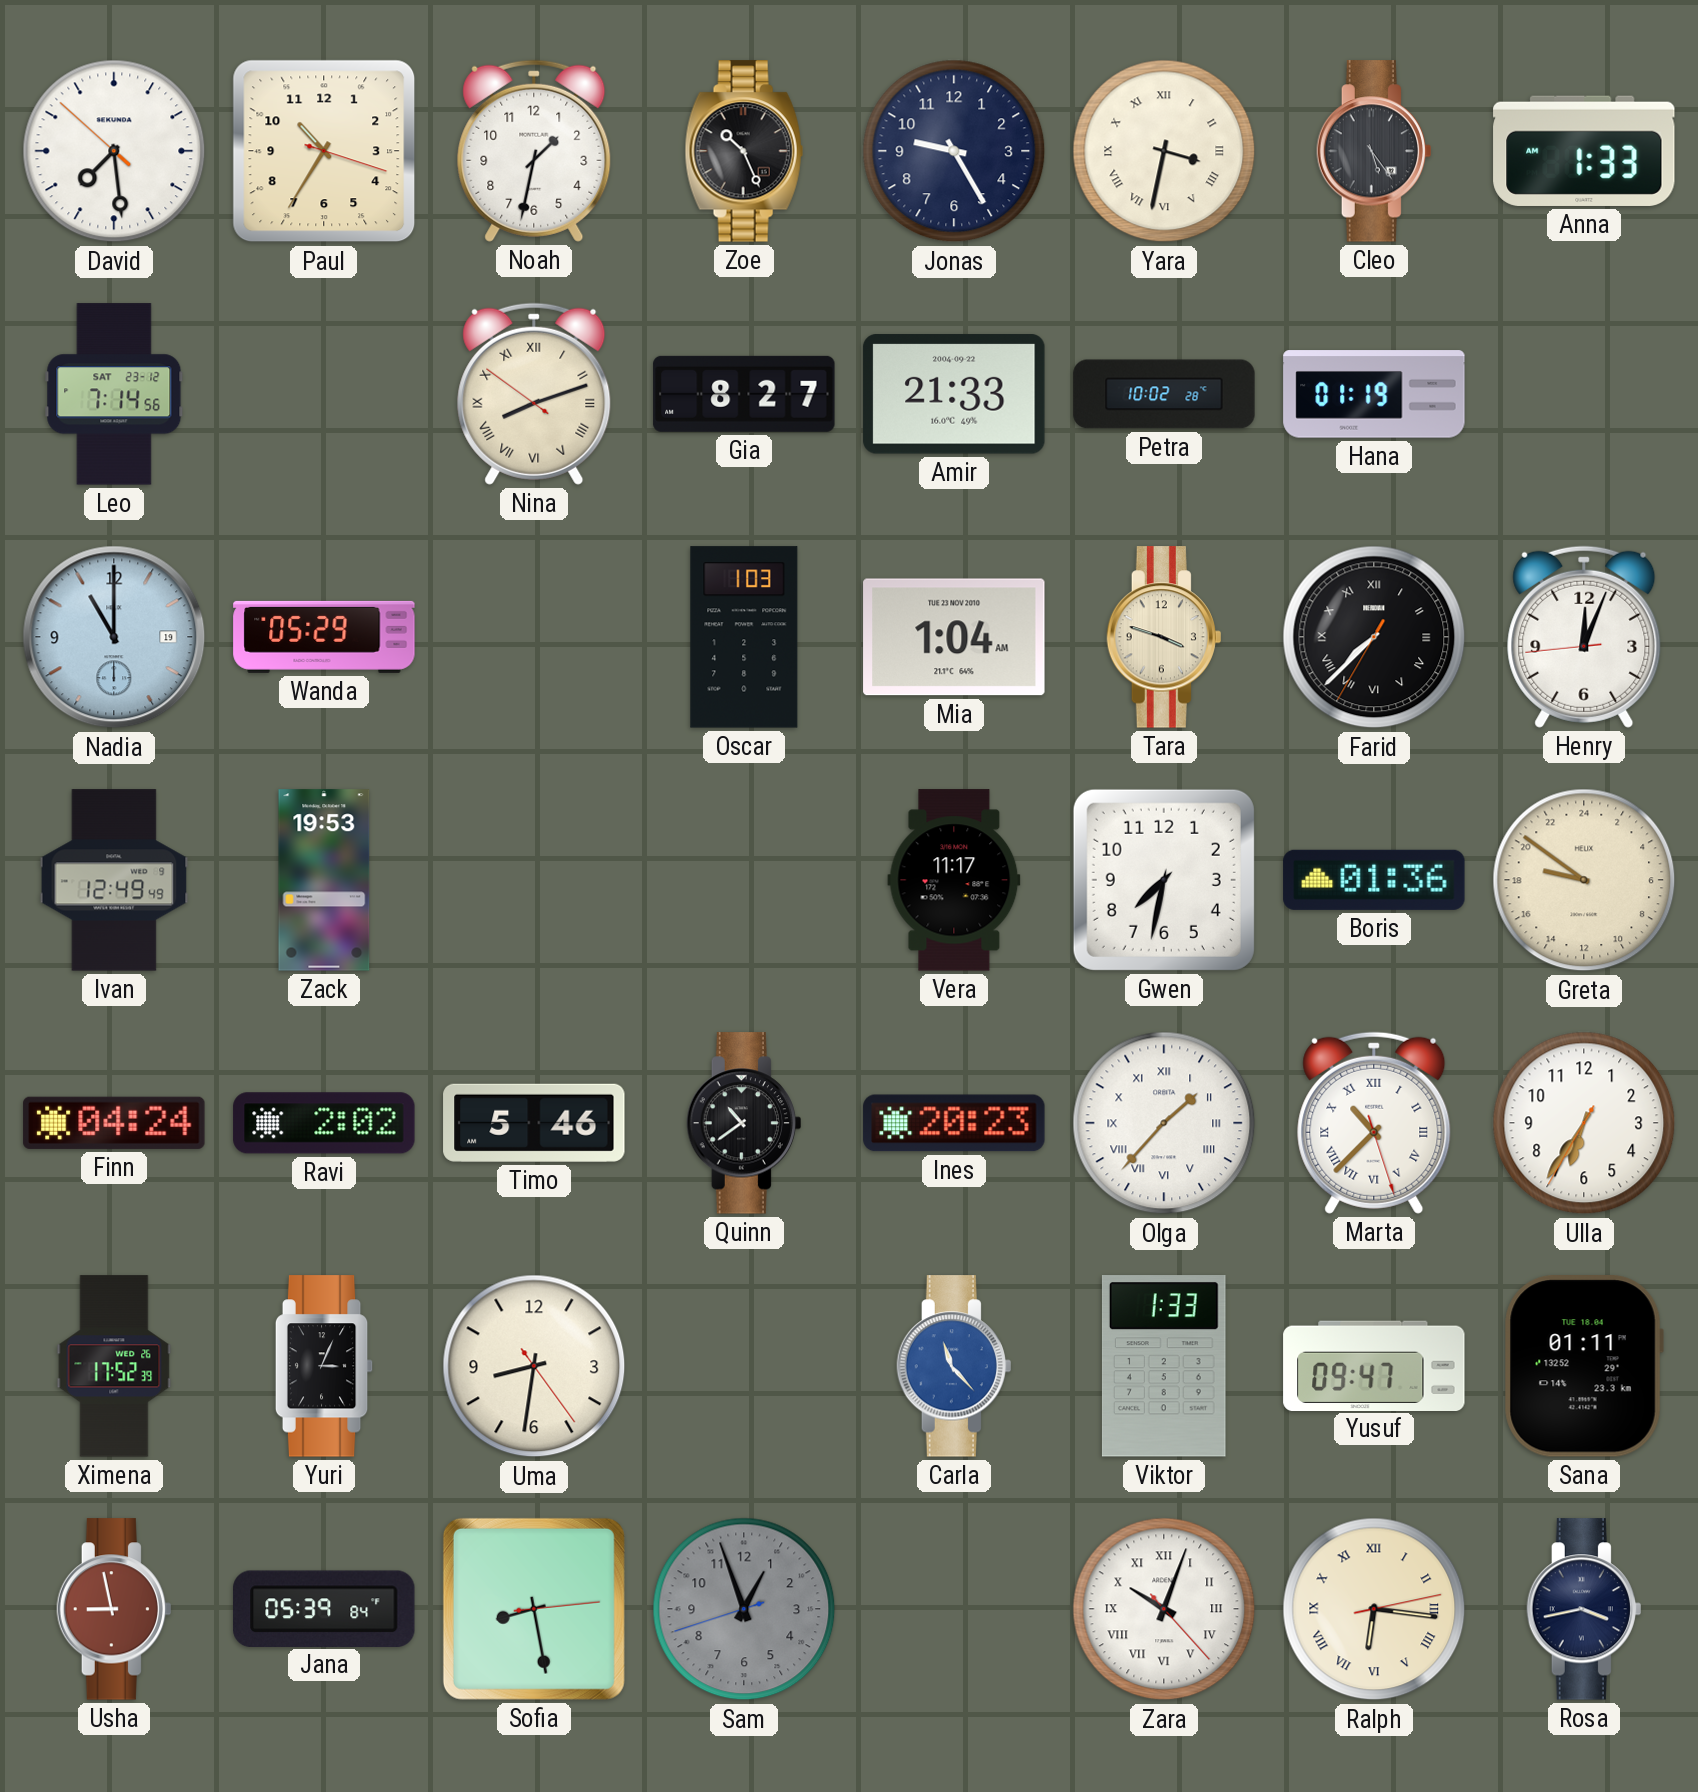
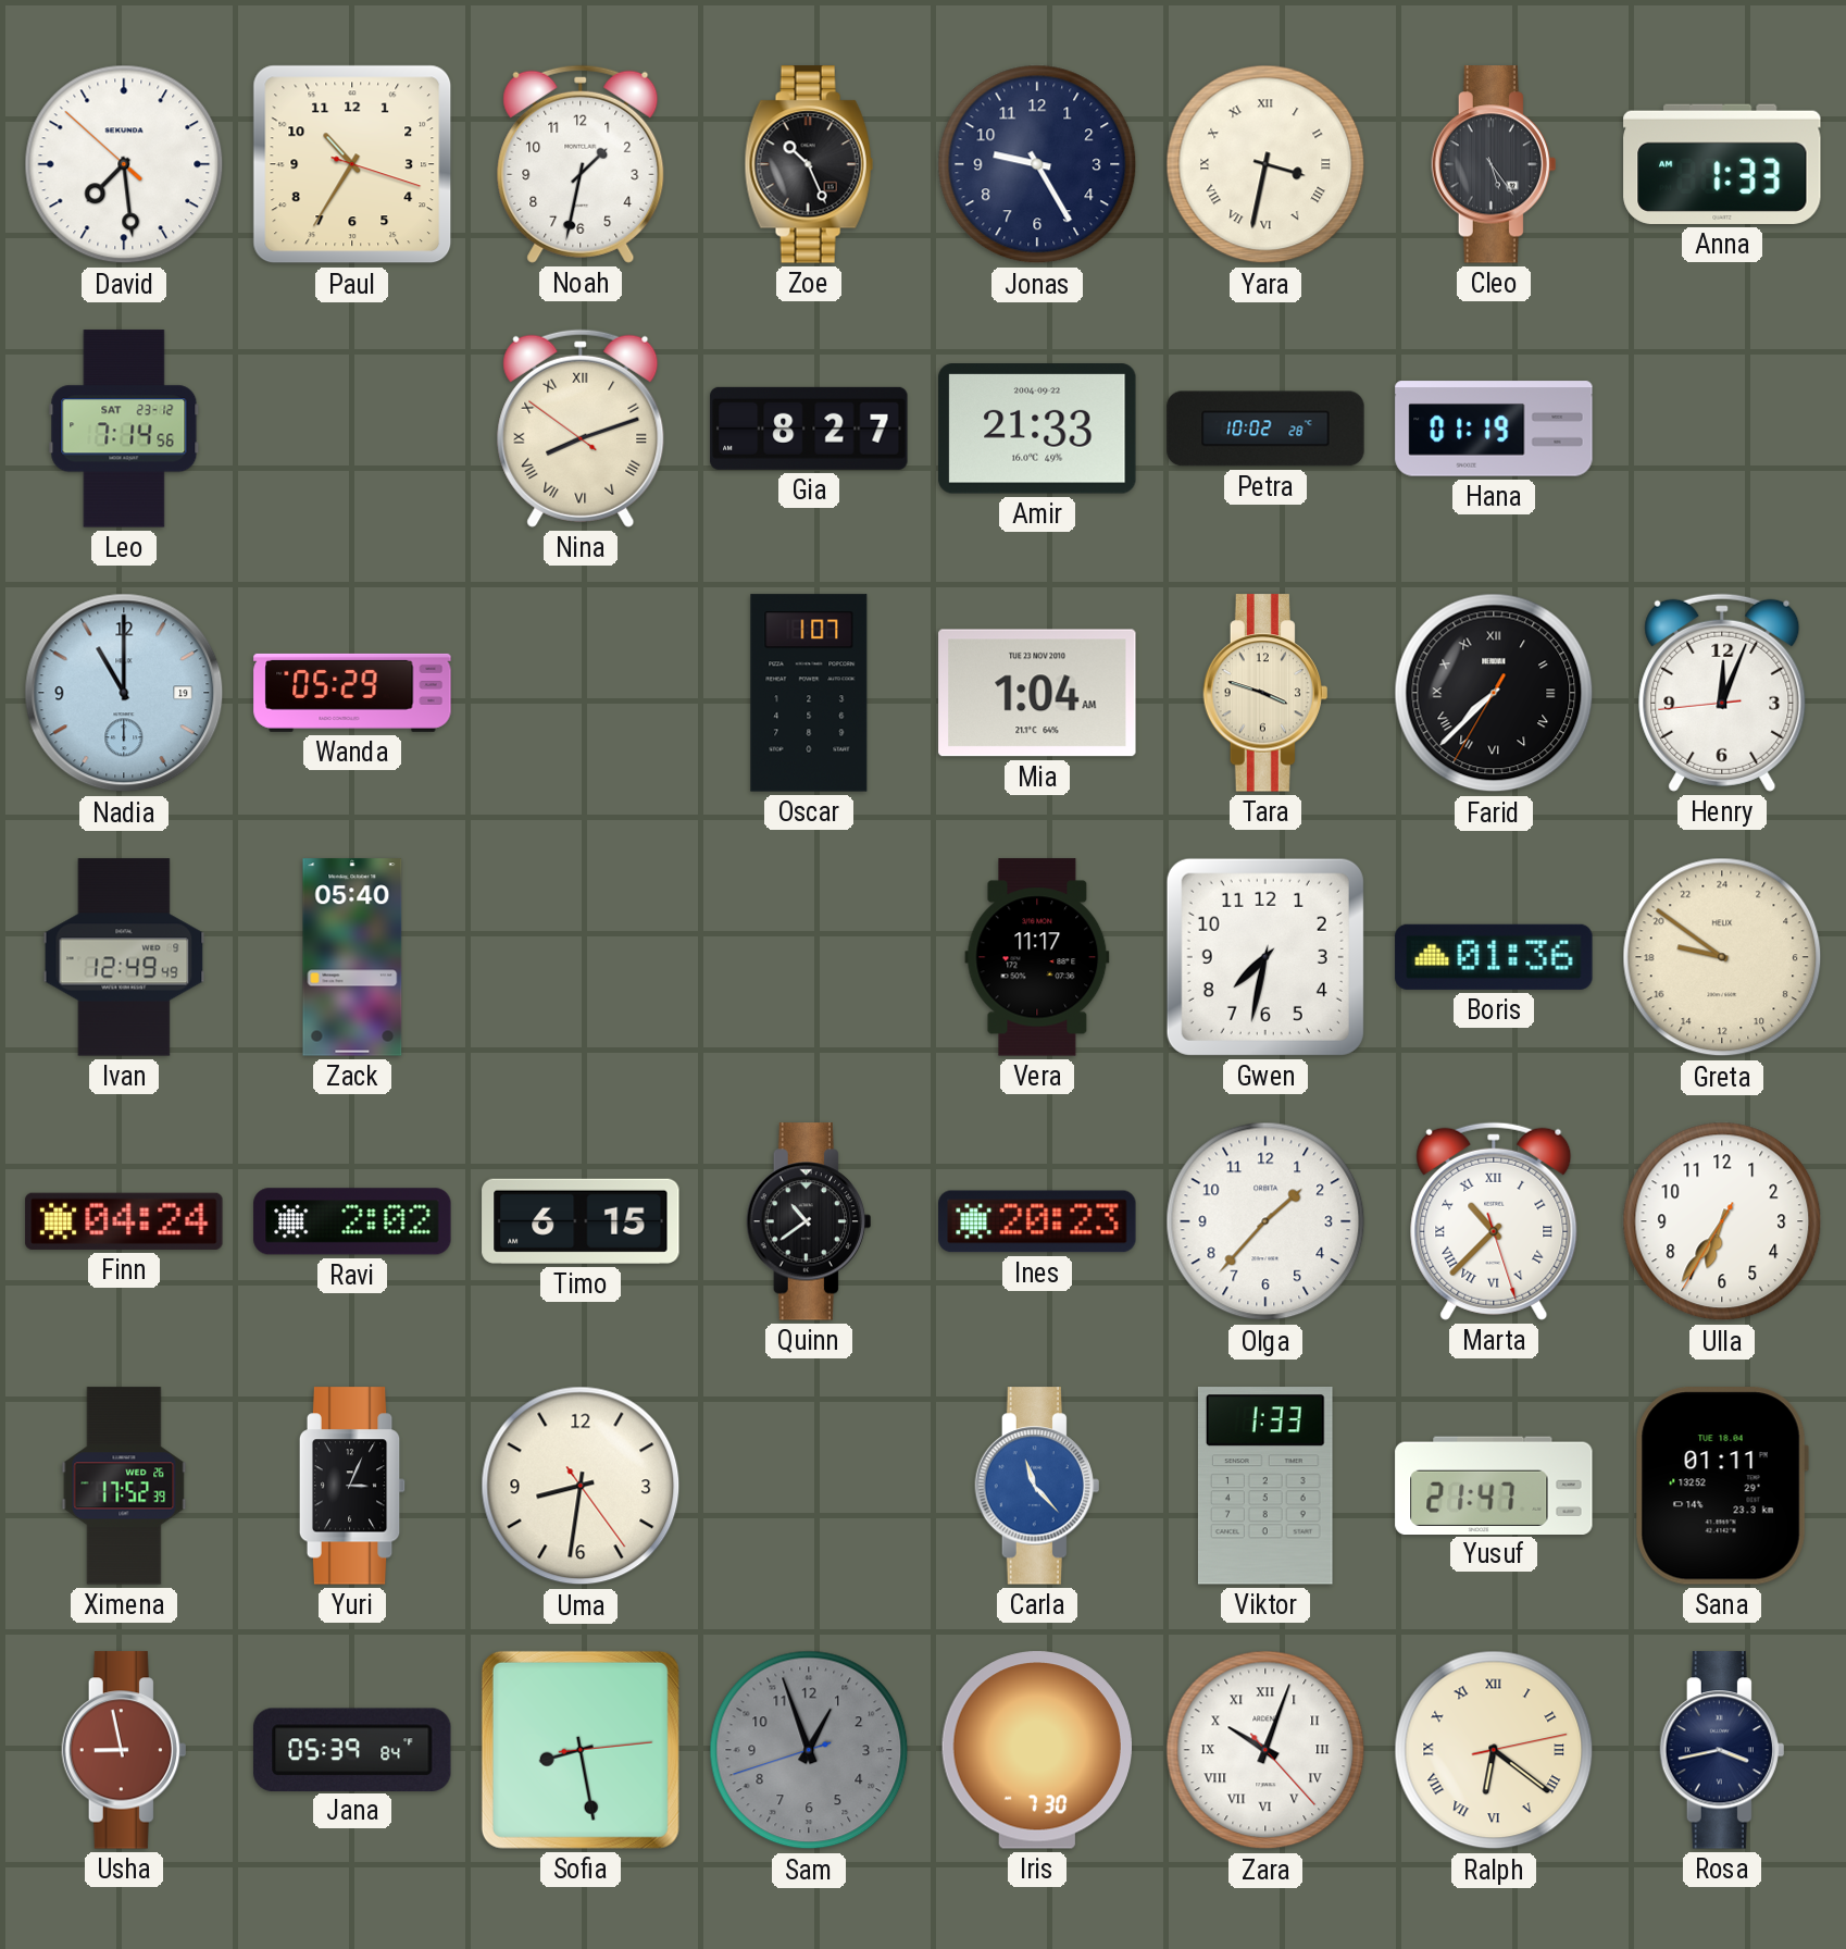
Oscar: 1:03 -> 1:07 (809, 693)
Zack: 19:53 -> 05:40 (352, 957)
Timo: 5:46 -> 6:15 (581, 1221)
Olga numerals: Roman -> Arabic (1265, 1221)
Yusuf: 09:47 -> 21:47 (1494, 1485)
Iris: none -> 7:30 (1036, 1750)
Ralph: 6:16 -> 6:21 (1494, 1750)
